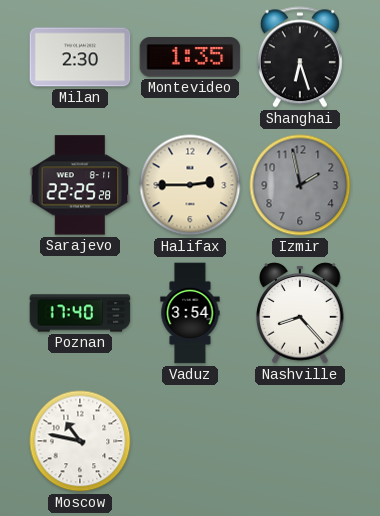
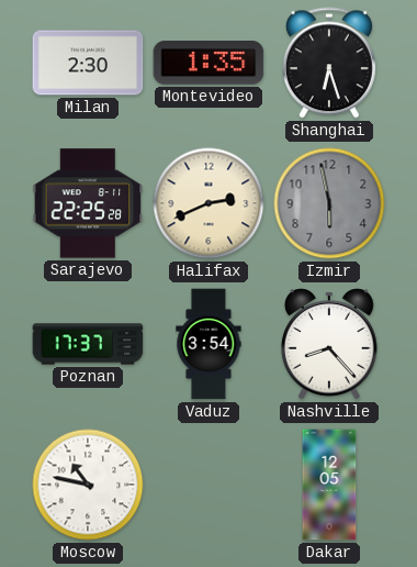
Halifax: 2:45 -> 2:41 (208, 203)
Izmir: 1:58 -> 5:58 (329, 203)
Poznan: 17:40 -> 17:37 (88, 344)
Dakar: none -> 12:05 (329, 485)
